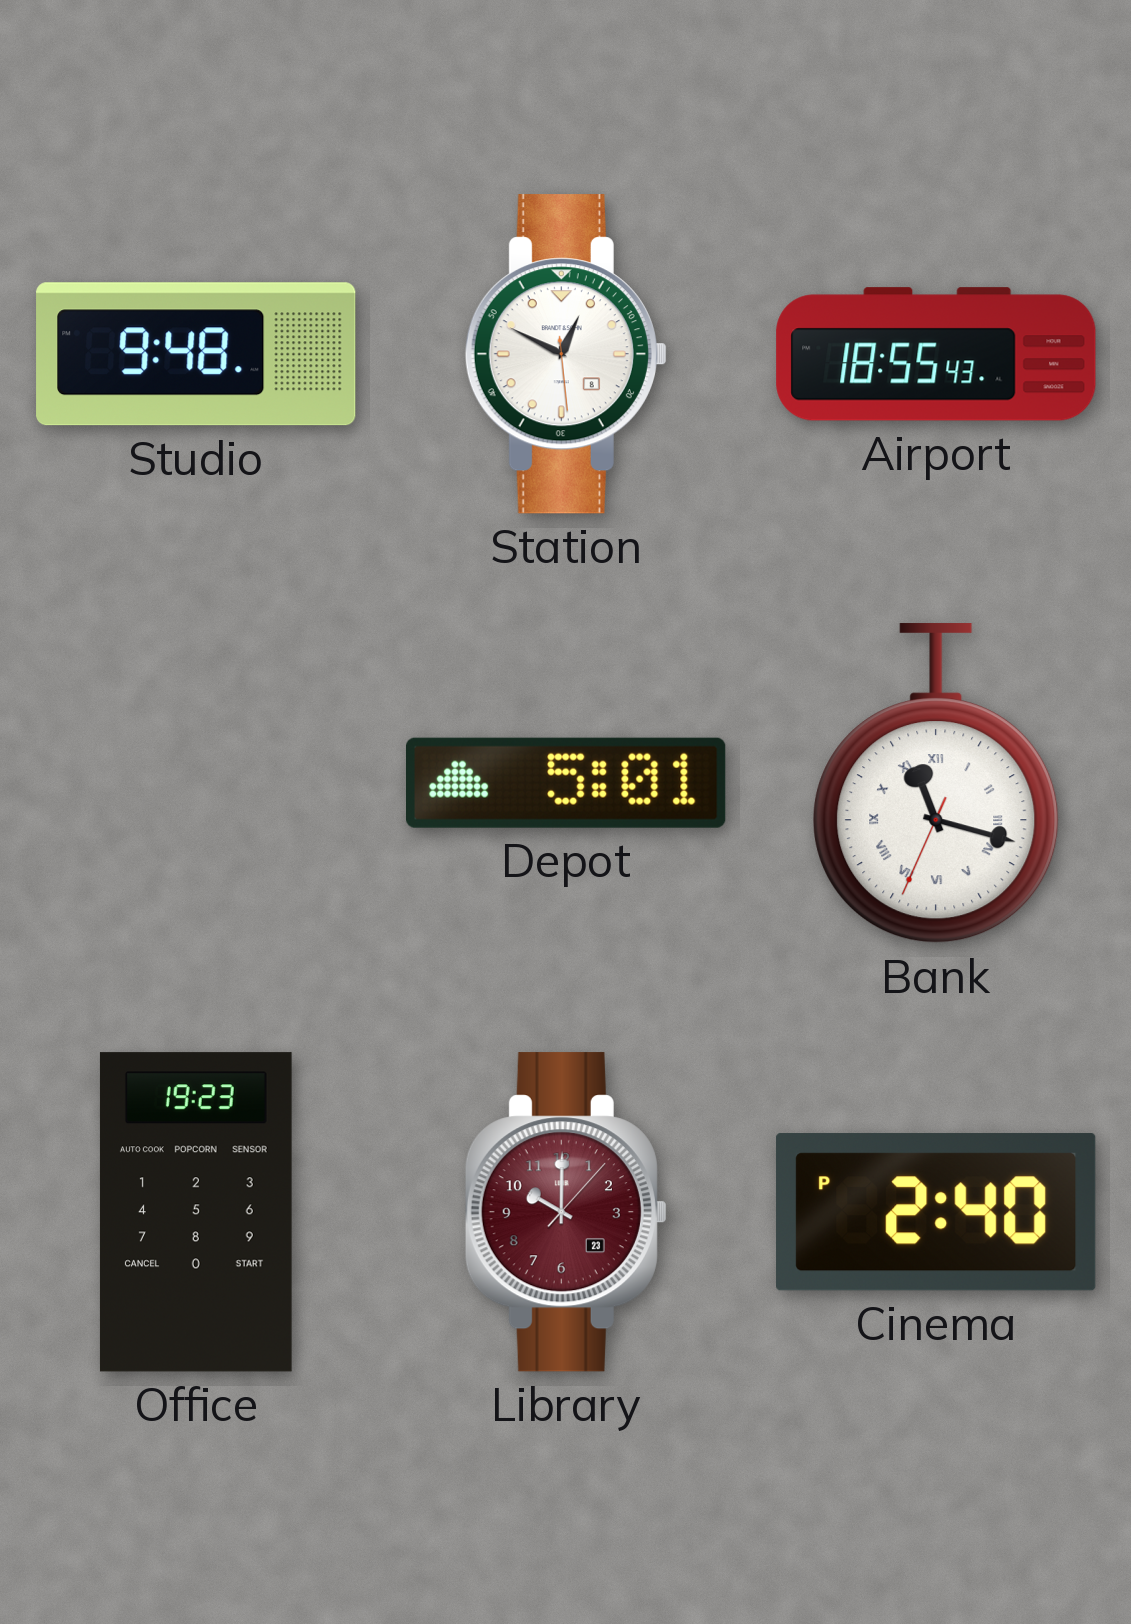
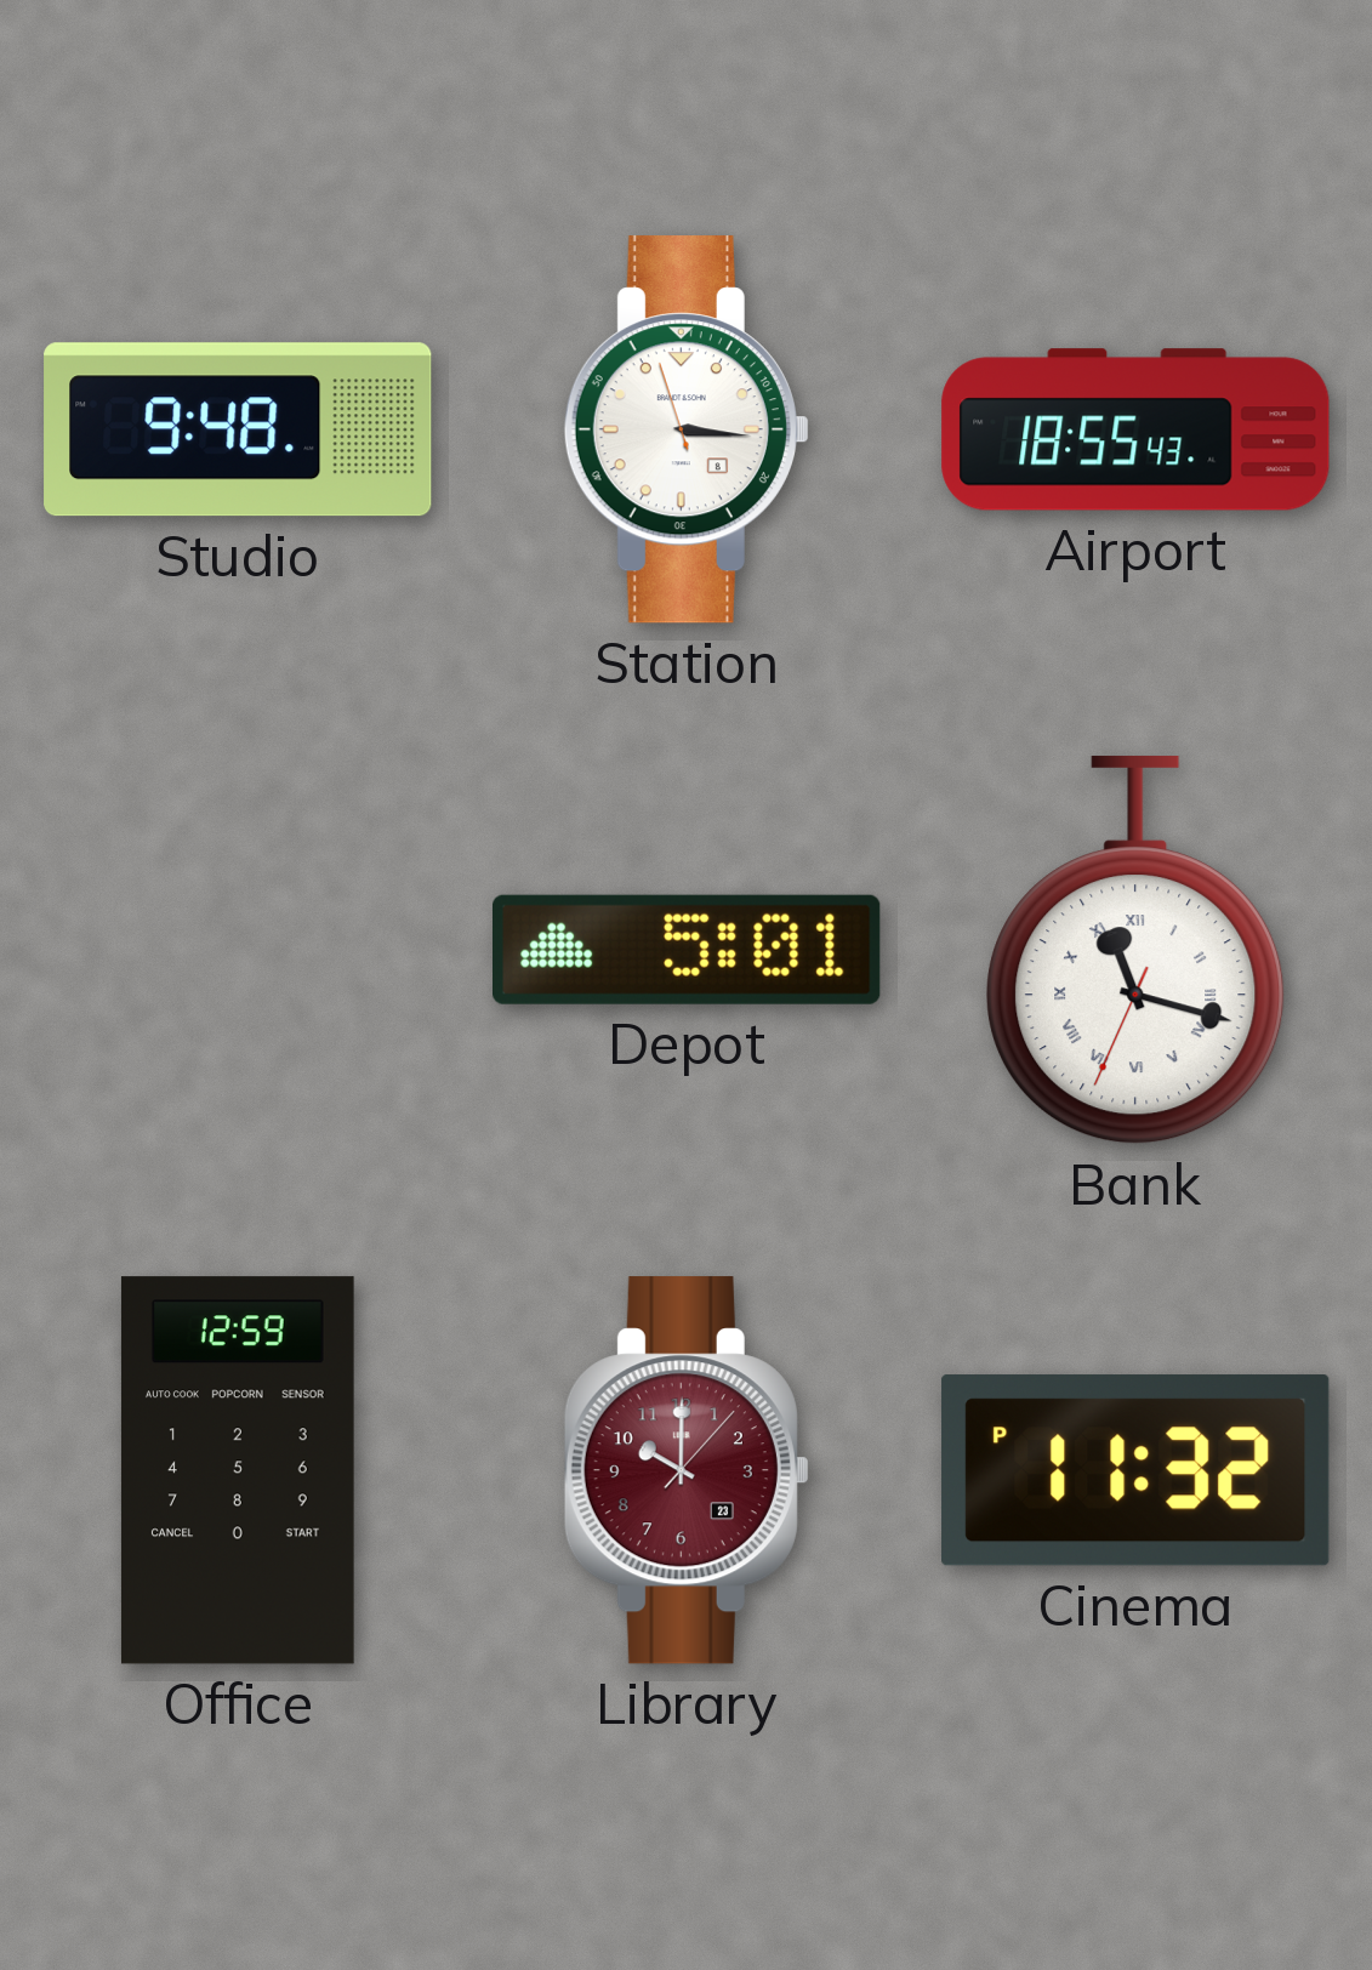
Station: 12:49 -> 3:15 (687, 429)
Office: 19:23 -> 12:59 (238, 1470)
Cinema: 2:40 -> 11:32 (1135, 1470)
